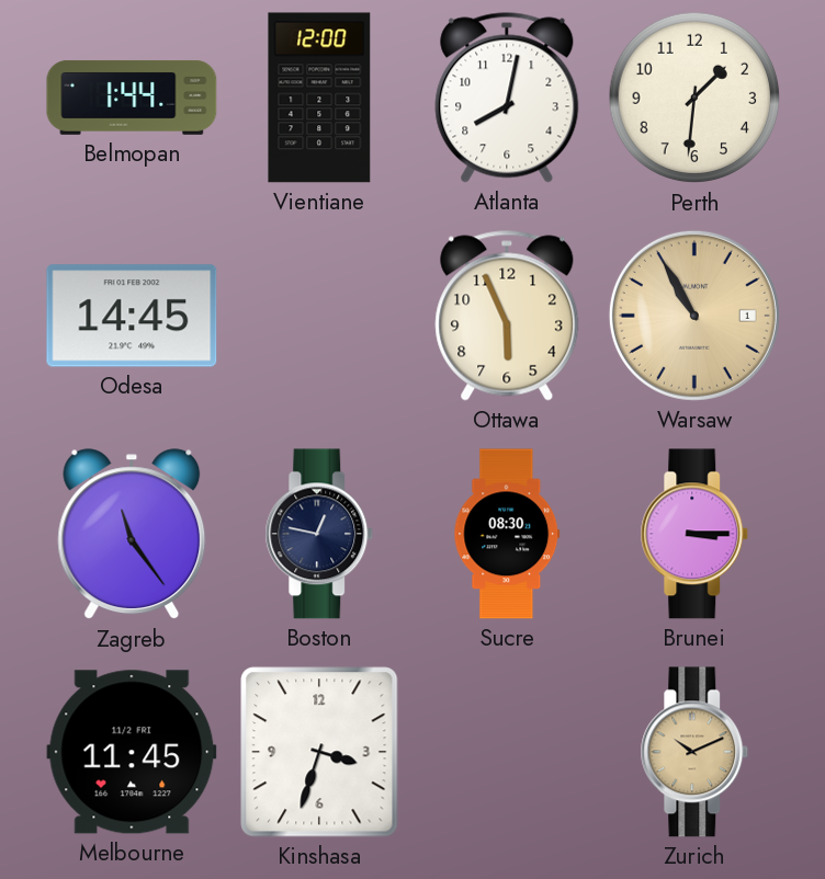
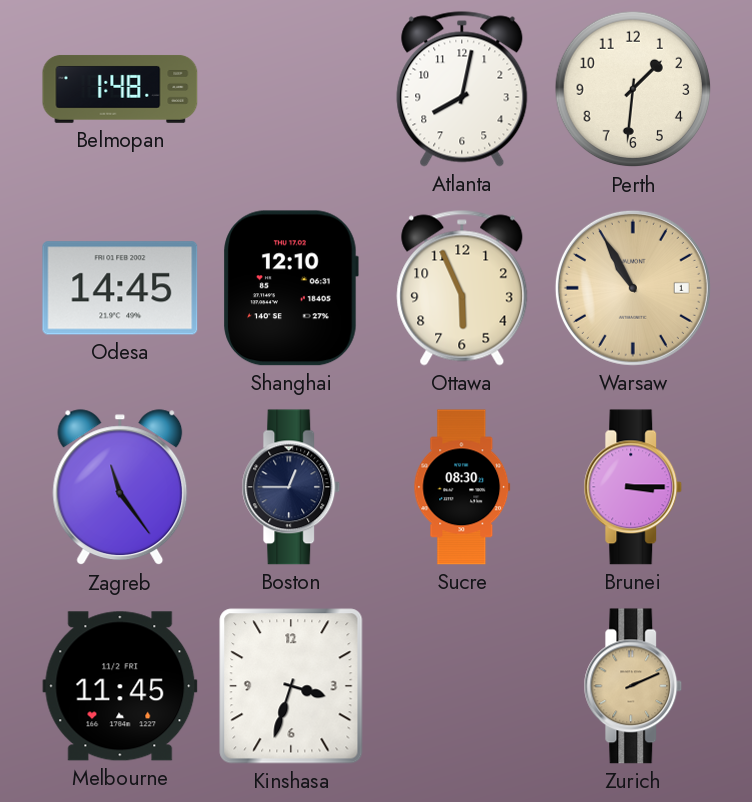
Belmopan: 1:44 -> 1:48 (120, 89)
Vientiane: 12:00 -> none (319, 98)
Shanghai: none -> 12:10 (291, 288)
Boston: 12:47 -> 12:45 (291, 487)
Zurich: 10:11 -> 2:11 (633, 686)
